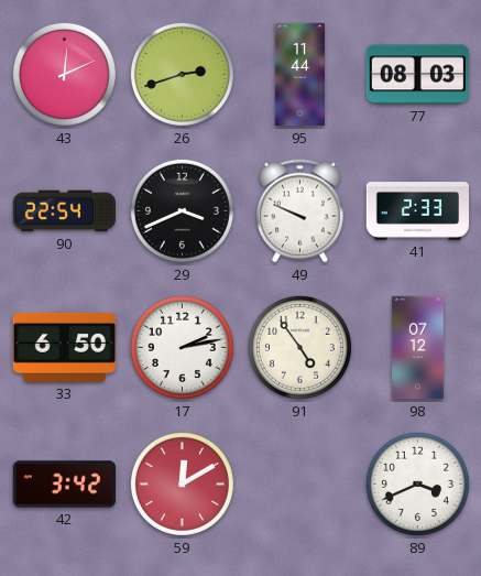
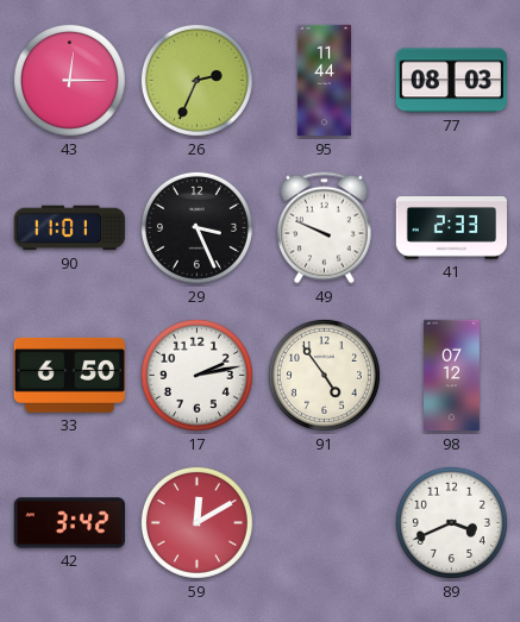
43: 12:11 -> 12:15 (69, 80)
26: 2:42 -> 2:34 (196, 80)
90: 22:54 -> 11:01 (69, 228)
29: 3:41 -> 3:26 (196, 227)
